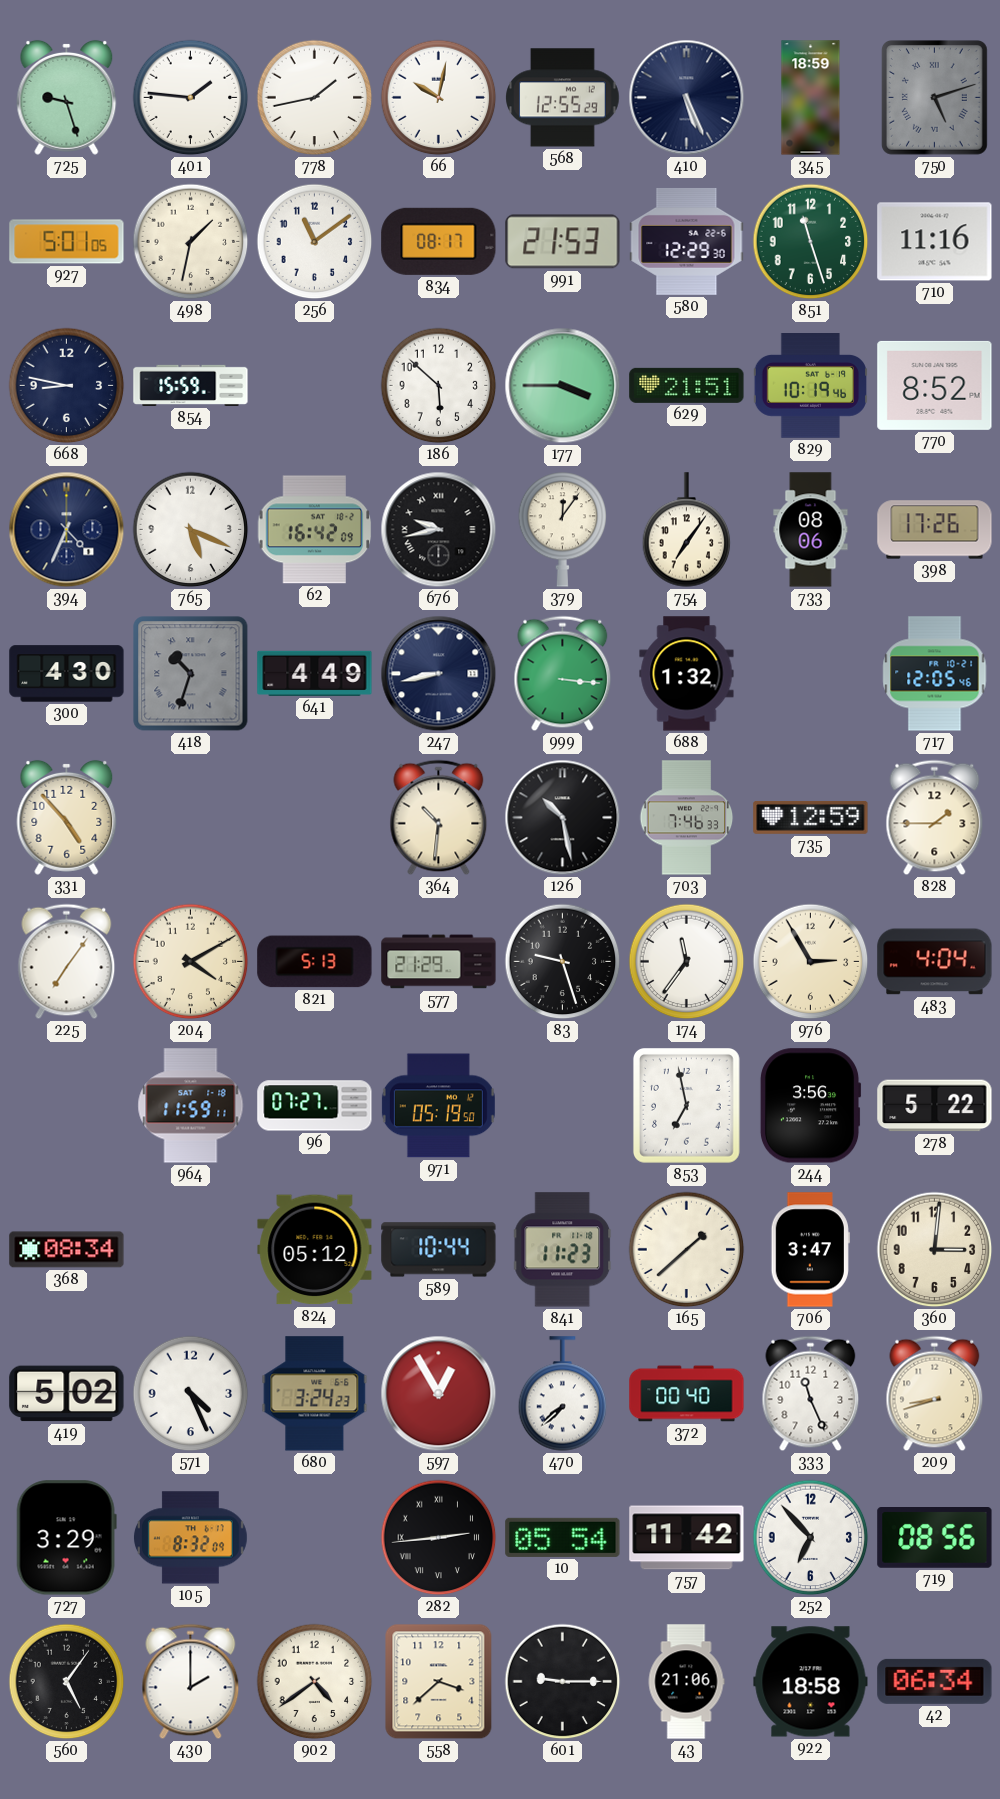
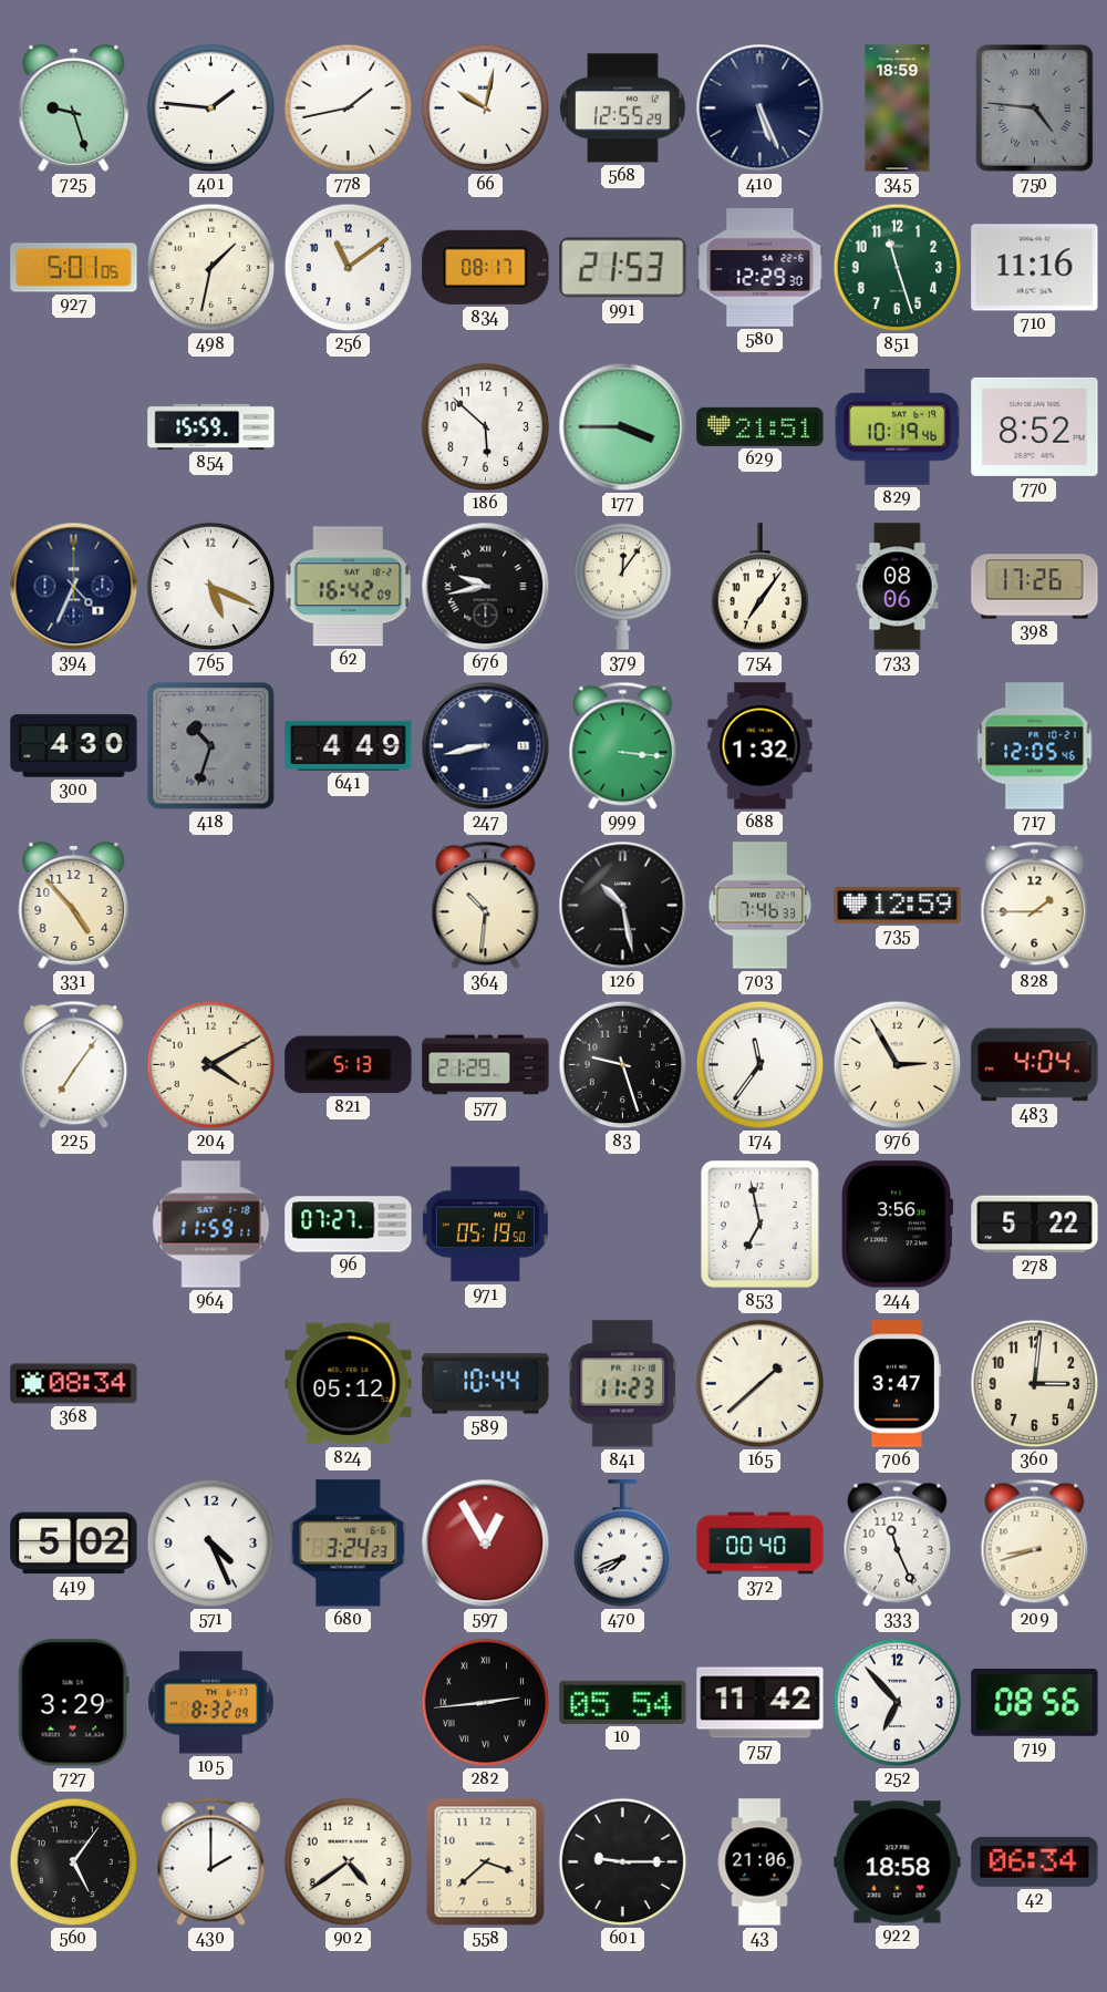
750: 5:12 -> 4:46 (1034, 109)
668: 8:47 -> none (67, 386)
470: 7:38 -> 7:41 (623, 1544)
